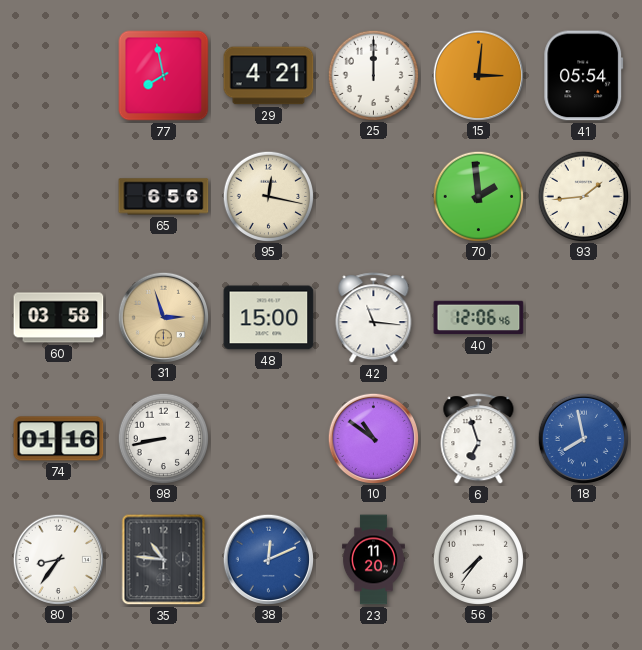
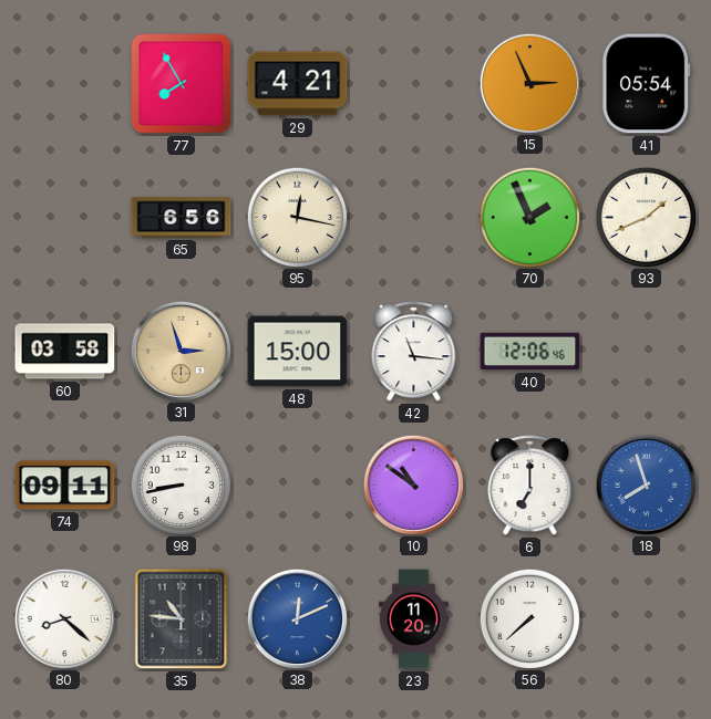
77: 7:58 -> 7:55 (182, 84)
25: 12:00 -> none (373, 75)
15: 3:01 -> 2:56 (529, 83)
70: 1:59 -> 1:56 (529, 217)
93: 1:44 -> 1:41 (646, 217)
74: 01:16 -> 09:11 (65, 486)
6: 6:57 -> 7:00 (530, 486)
18: 7:58 -> 7:57 (646, 484)
80: 8:36 -> 8:22 (64, 618)
56: 7:36 -> 7:38 (529, 618)
